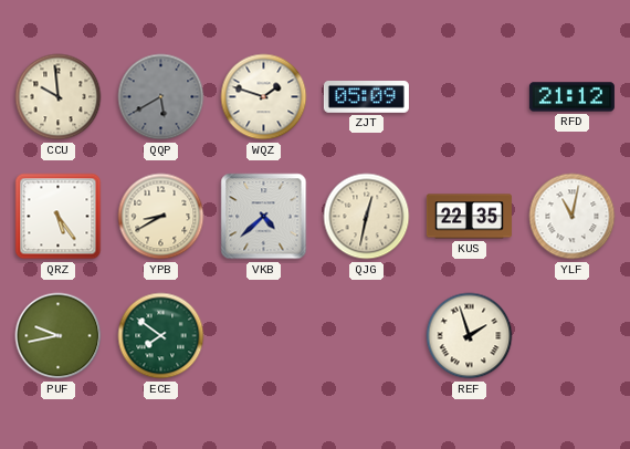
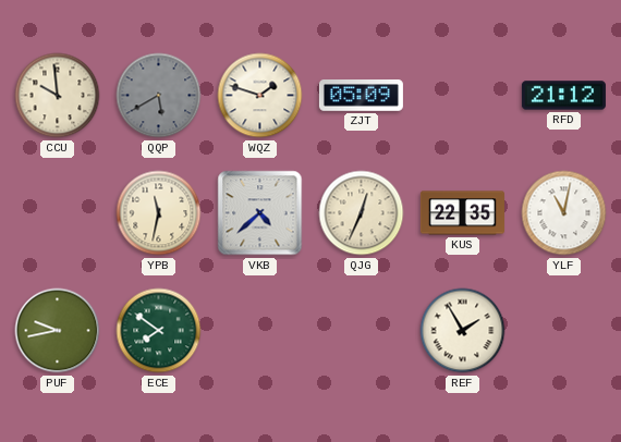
QRZ: 5:24 -> none (59, 217)
YPB: 8:40 -> 11:32 (159, 213)
QJG: 12:32 -> 12:34 (362, 213)
REF: 1:57 -> 1:55 (463, 331)
